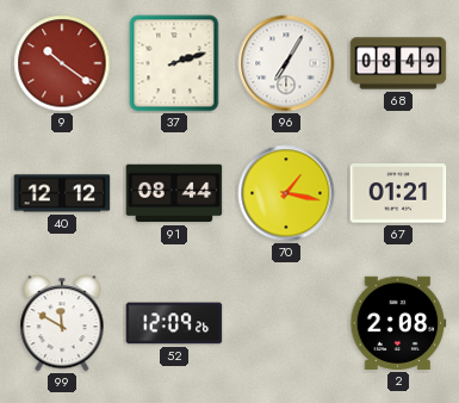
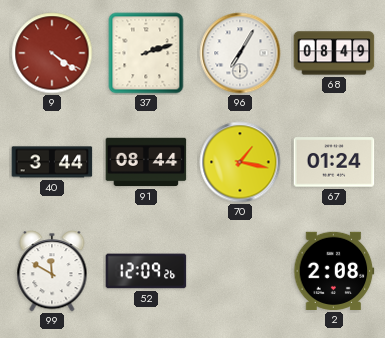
9: 10:21 -> 4:21 (52, 53)
40: 12:12 -> 3:44 (52, 162)
67: 01:21 -> 01:24 (334, 162)
